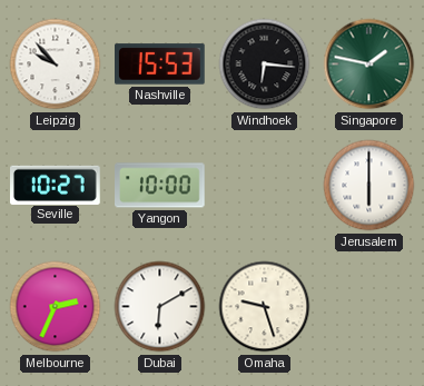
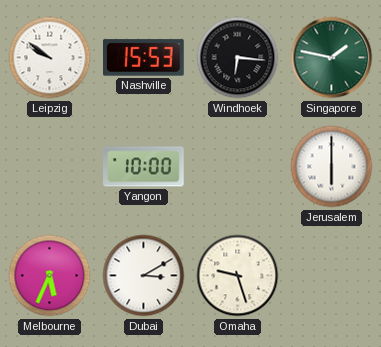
Leipzig: 9:53 -> 9:51 (50, 58)
Seville: 10:27 -> none (56, 185)
Melbourne: 2:34 -> 5:34 (50, 276)
Dubai: 6:10 -> 3:10 (144, 276)
